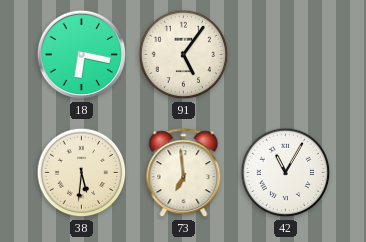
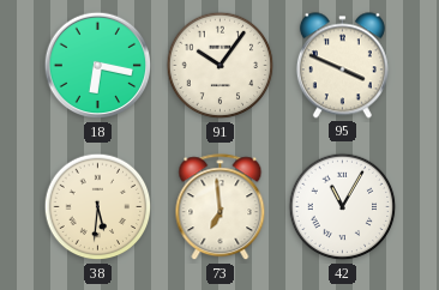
91: 5:06 -> 10:06 (221, 66)
95: none -> 3:49 (342, 66)
